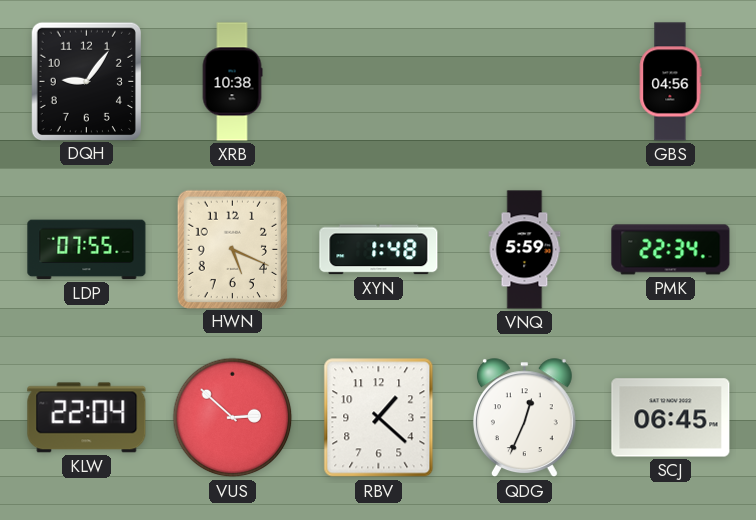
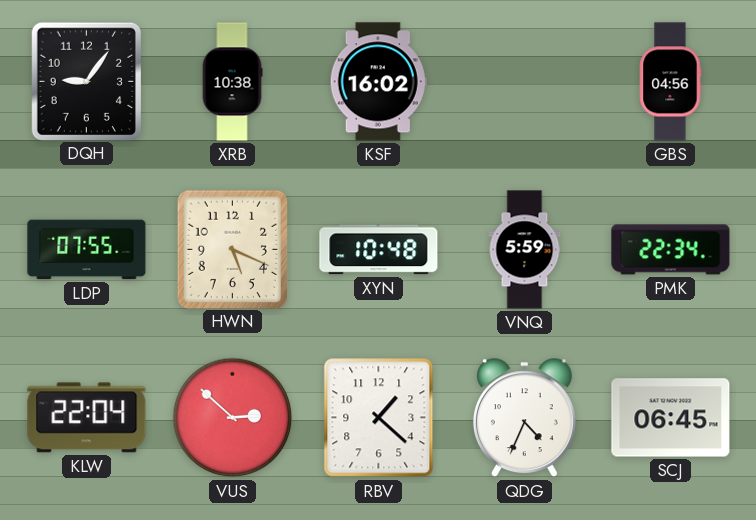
KSF: none -> 16:02 (378, 82)
XYN: 1:48 -> 10:48 (379, 250)
QDG: 12:34 -> 4:34 (524, 418)
